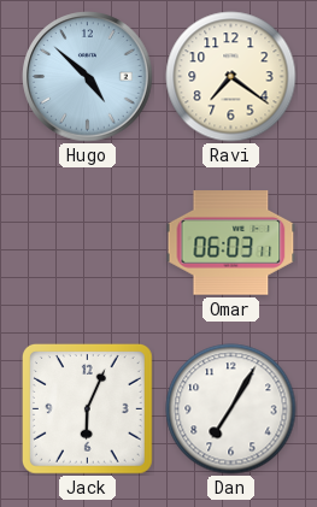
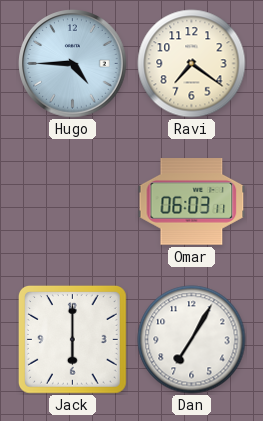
Hugo: 4:52 -> 4:45 (73, 64)
Jack: 6:04 -> 6:00 (73, 340)
